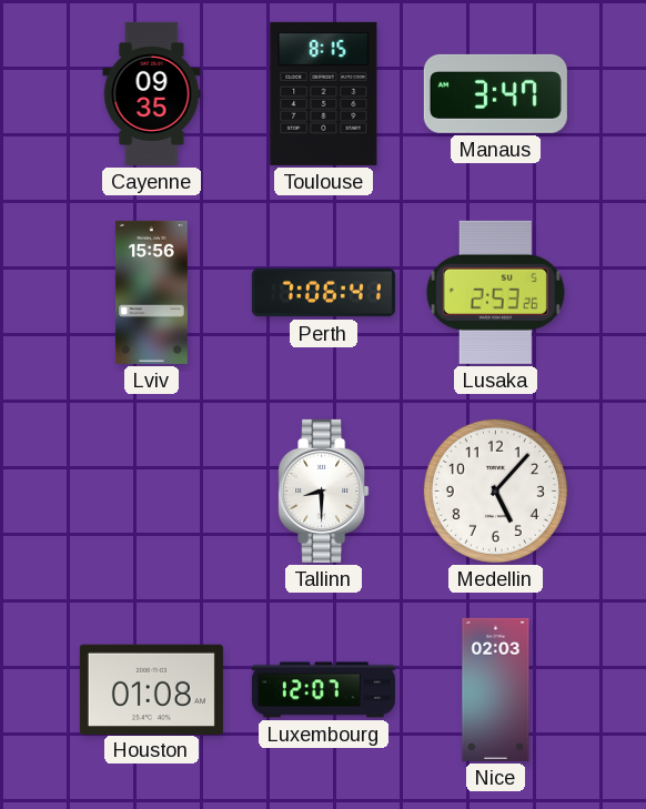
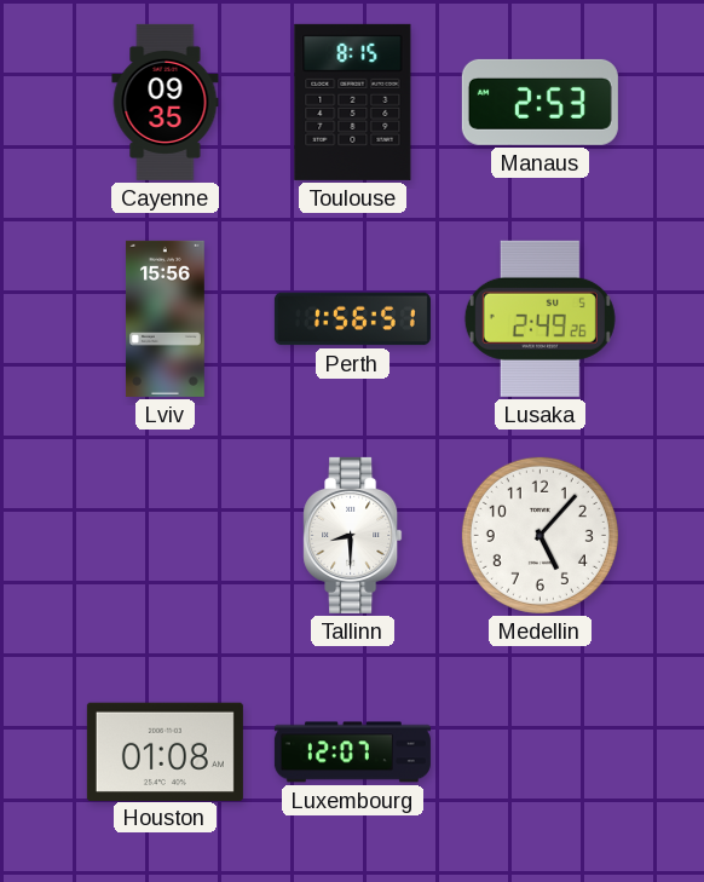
Manaus: 3:47 -> 2:53 (539, 102)
Perth: 7:06 -> 1:56 (352, 319)
Lusaka: 2:53 -> 2:49 (539, 318)
Nice: 02:03 -> none (496, 689)
